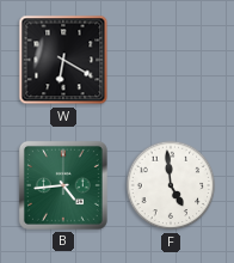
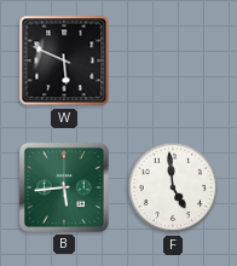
W: 6:20 -> 5:49 (64, 60)
B: 4:44 -> 5:44 (64, 187)
